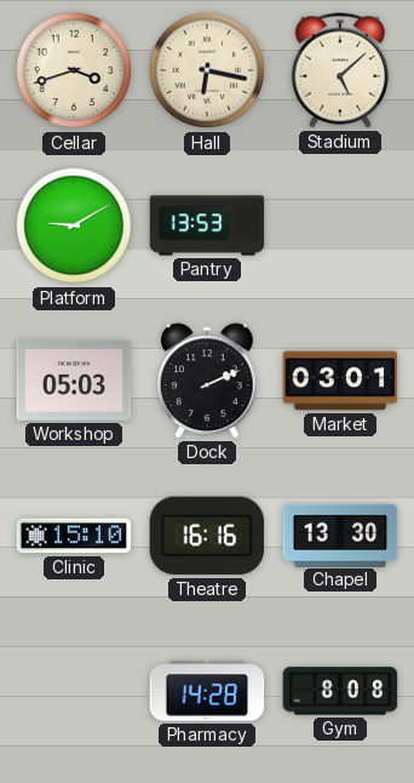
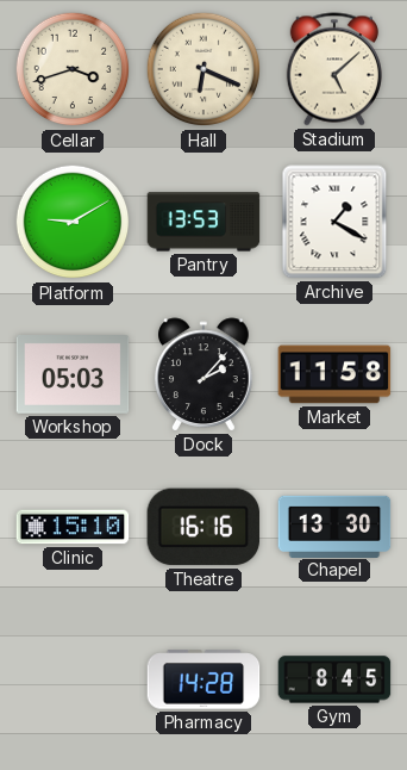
Hall: 6:17 -> 6:19 (203, 69)
Archive: none -> 1:20 (334, 222)
Dock: 2:11 -> 2:07 (205, 374)
Market: 03:01 -> 11:58 (334, 374)
Gym: 8:08 -> 8:45 (334, 679)
